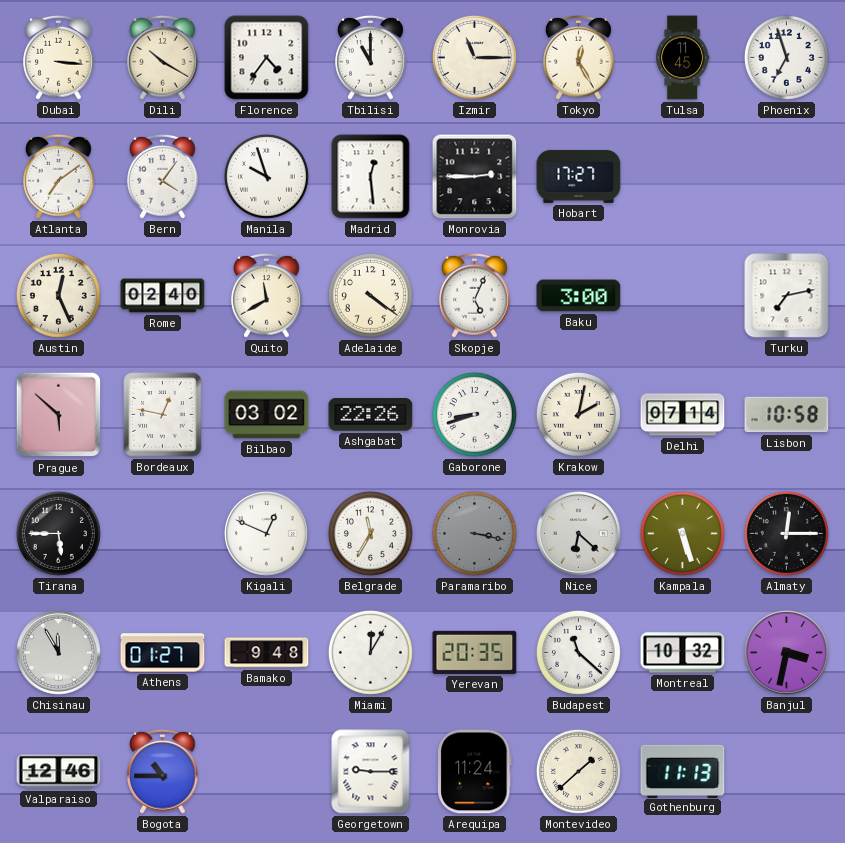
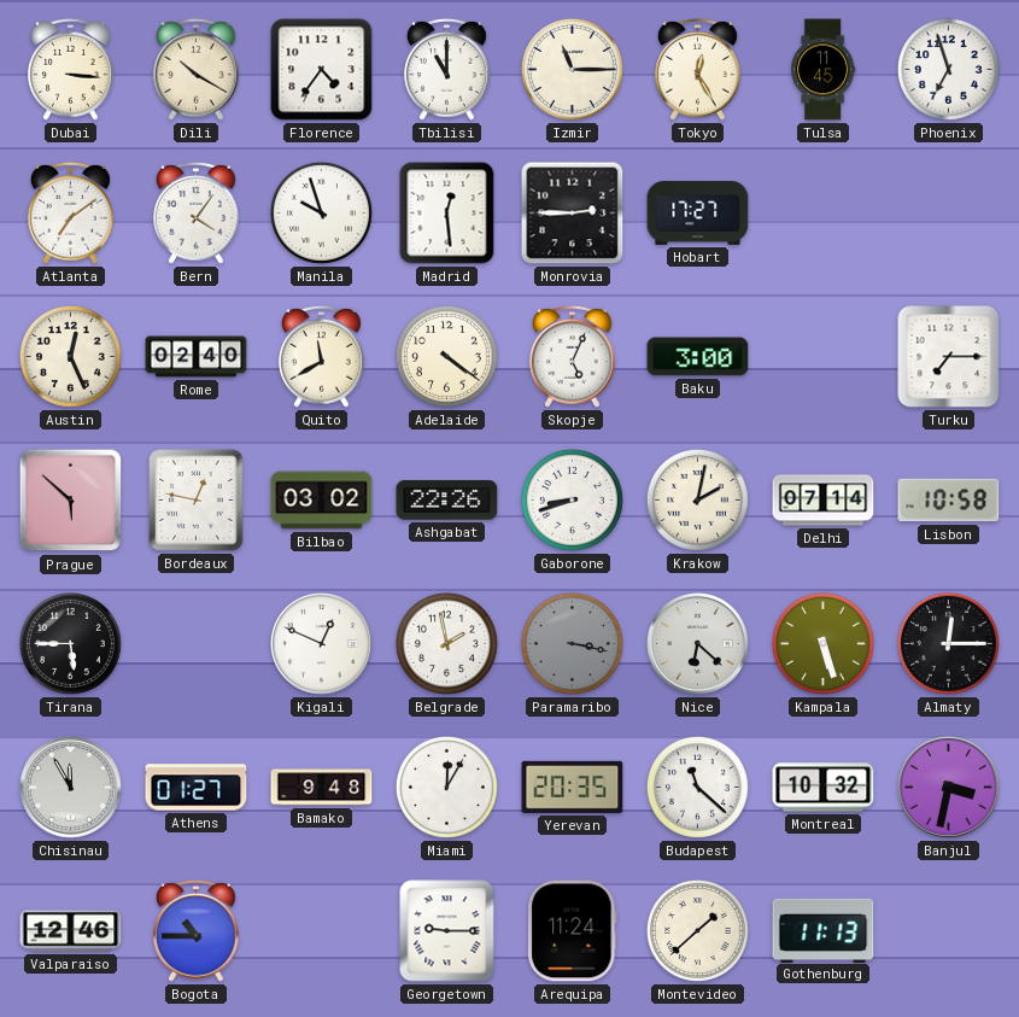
Turku: 7:13 -> 7:15 (949, 357)
Belgrade: 11:35 -> 1:58 (446, 643)
